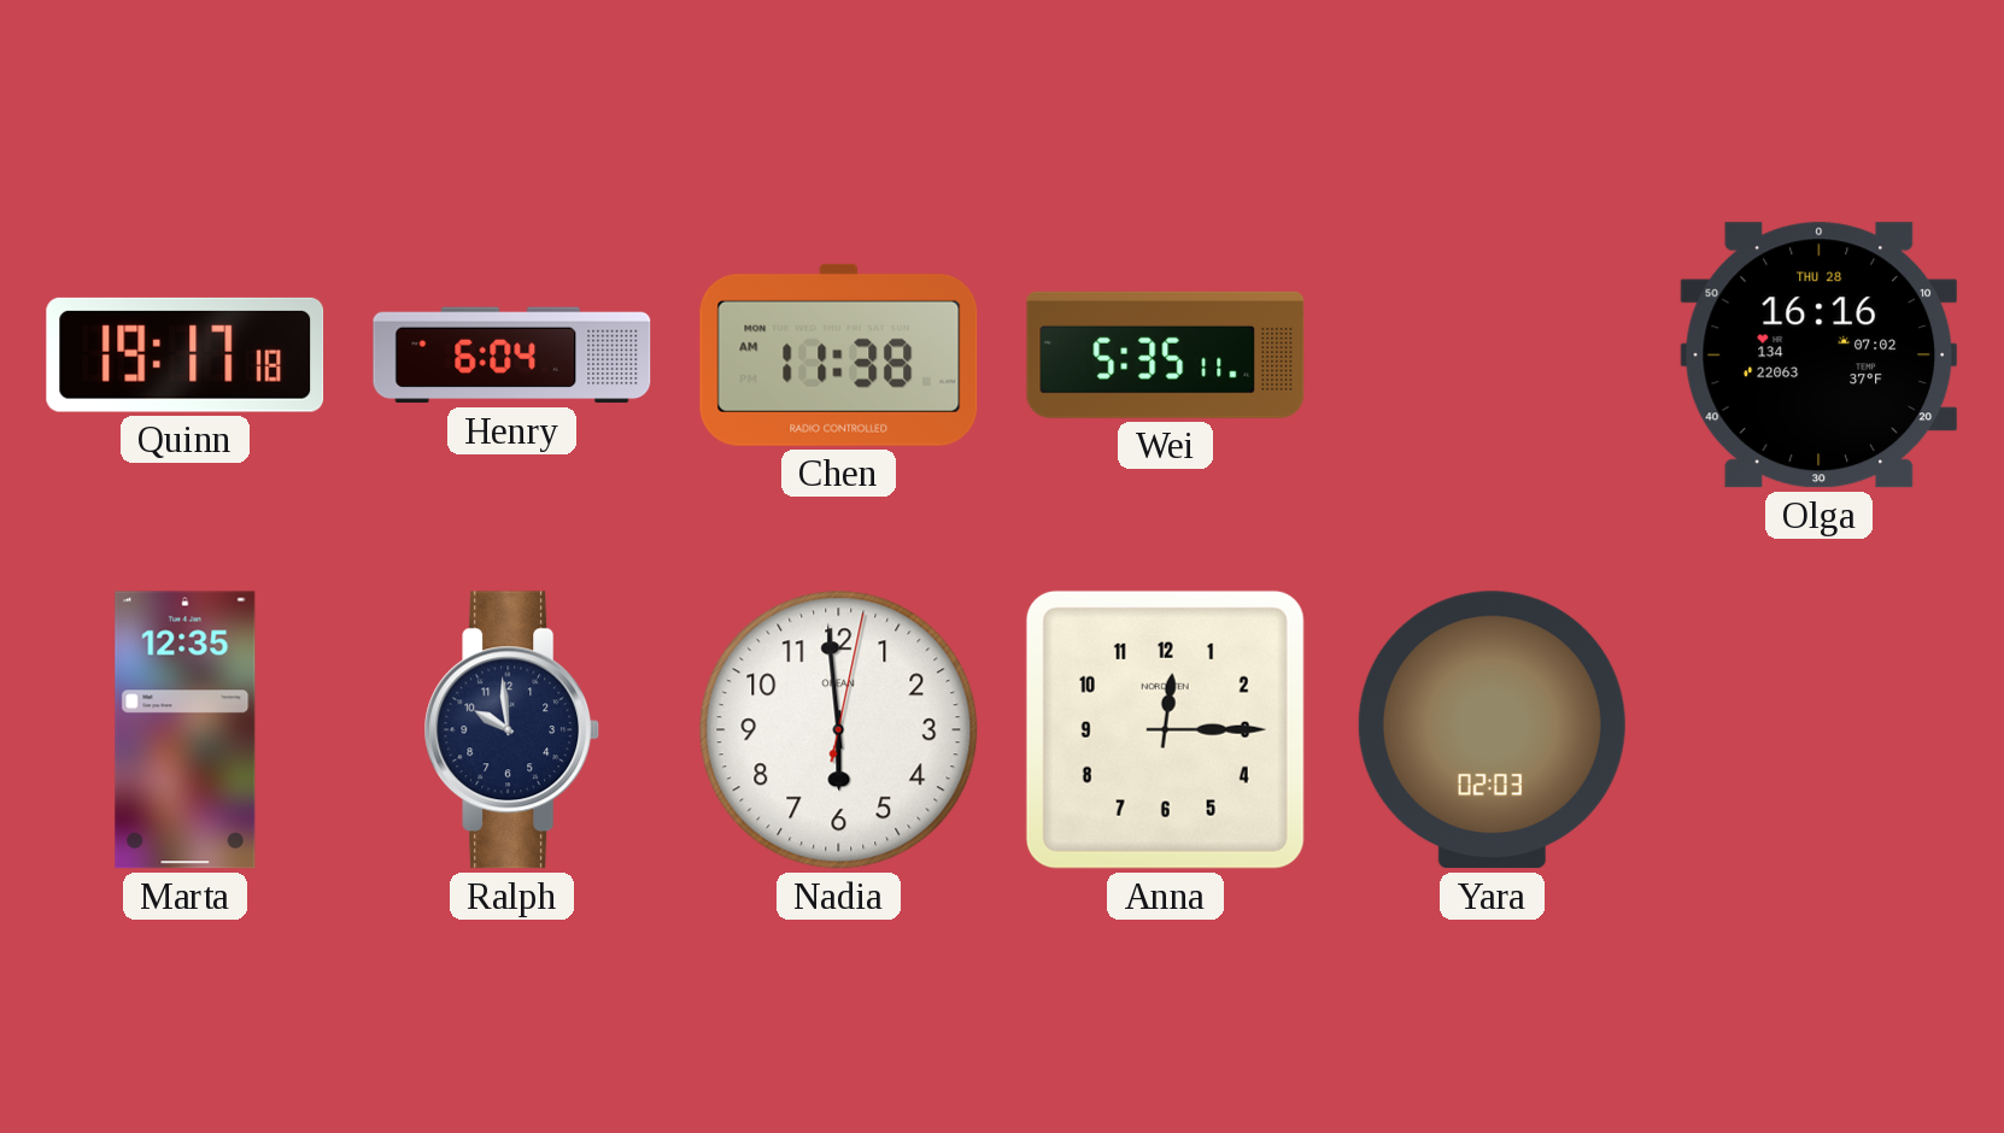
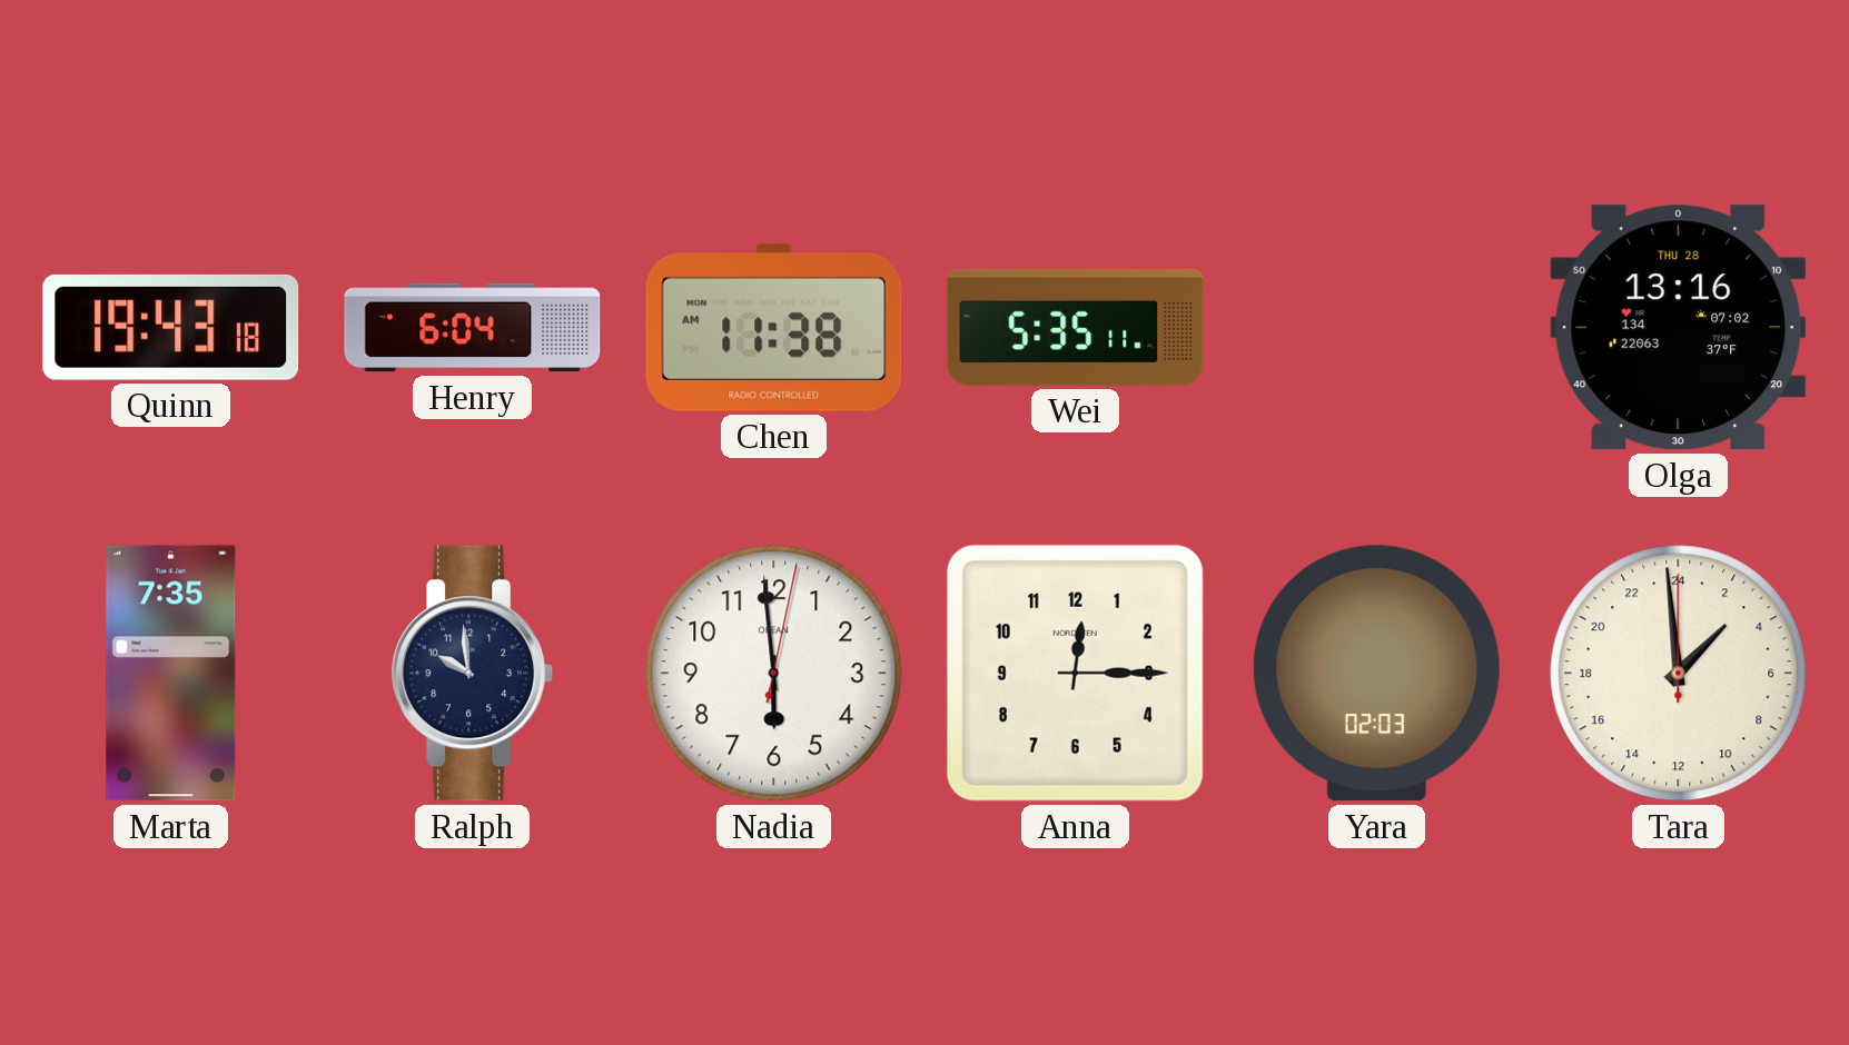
Quinn: 19:17 -> 19:43 (171, 327)
Olga: 16:16 -> 13:16 (1679, 328)
Marta: 12:35 -> 7:35 (171, 674)
Tara: none -> 2:59 (1679, 674)
